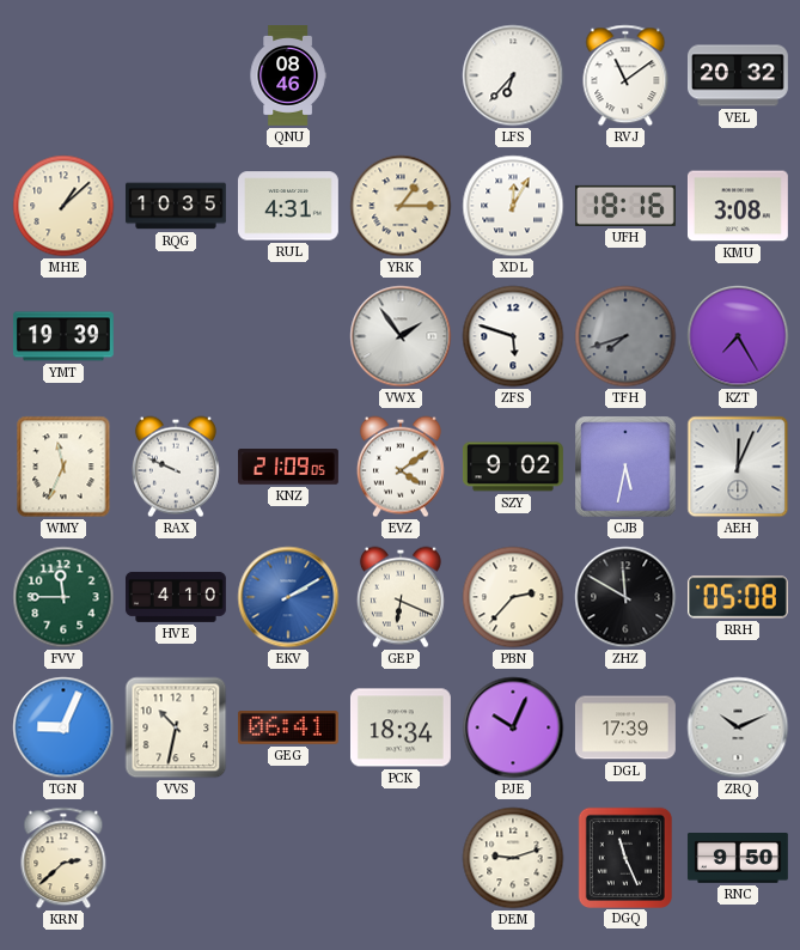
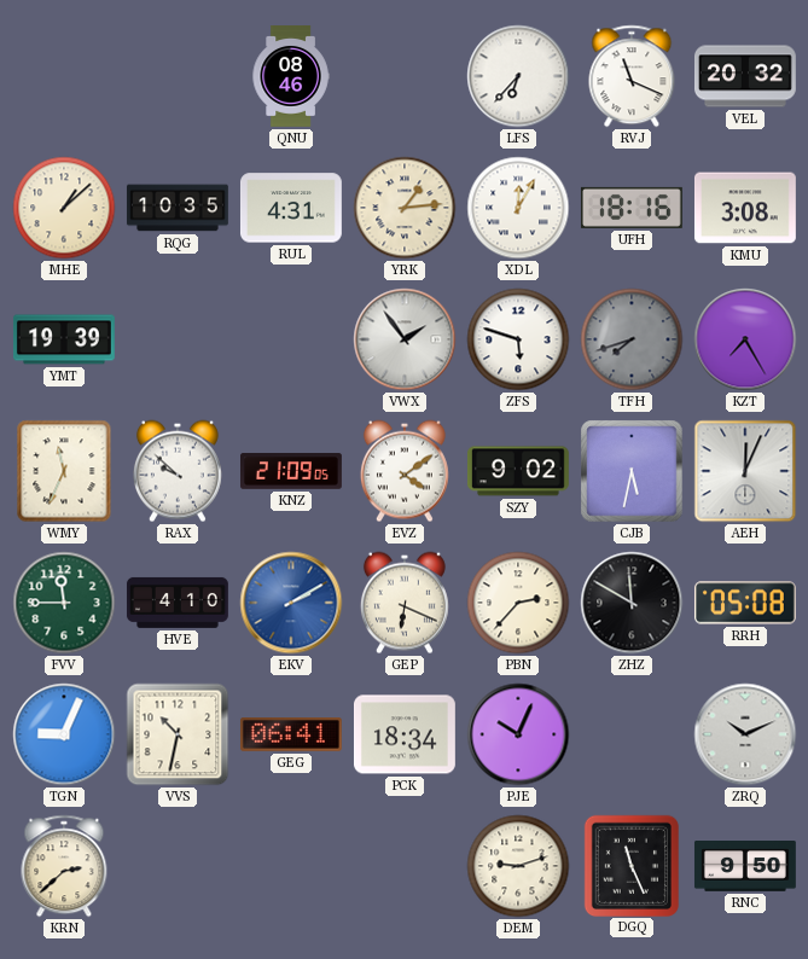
RVJ: 11:09 -> 11:19 (632, 76)
YRK: 1:15 -> 1:14 (405, 208)
RAX: 9:49 -> 9:52 (178, 471)
DGL: 17:39 -> none (625, 727)
